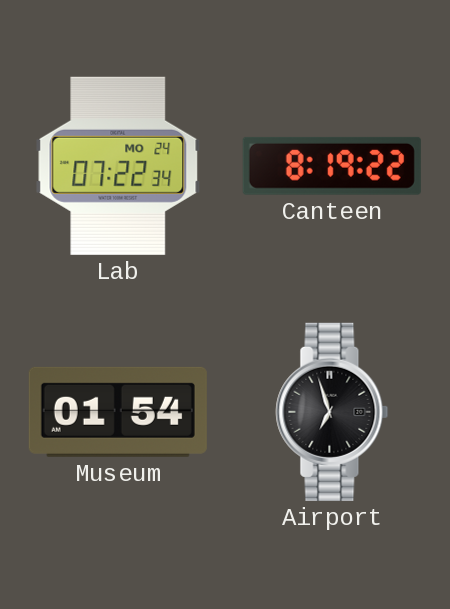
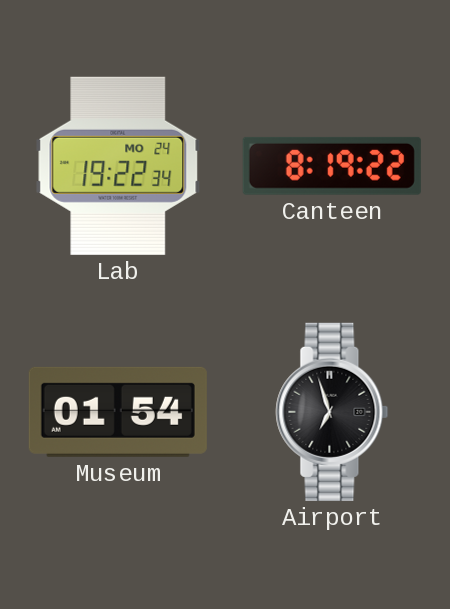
Lab: 07:22 -> 19:22 (118, 166)
